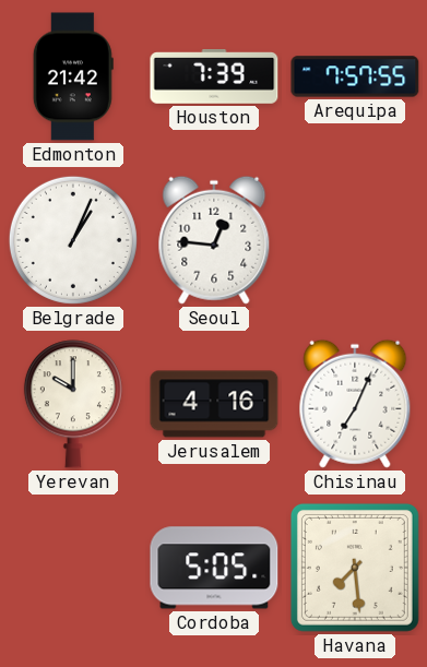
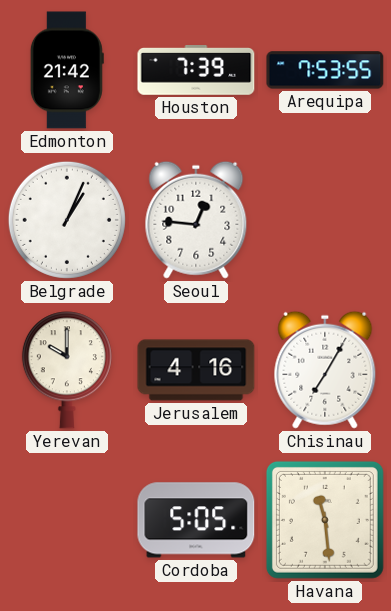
Arequipa: 7:57 -> 7:53 (325, 70)
Chisinau: 7:04 -> 7:05 (325, 370)
Havana: 7:29 -> 11:29 (325, 520)
